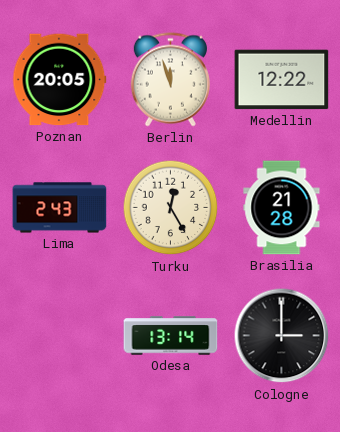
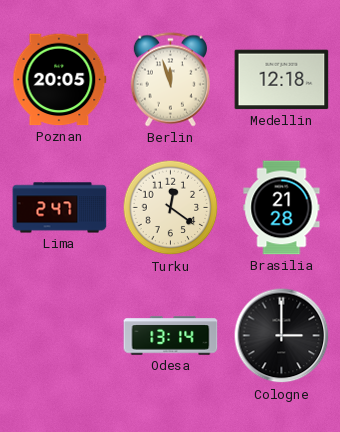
Medellin: 12:22 -> 12:18 (282, 80)
Lima: 2:43 -> 2:47 (60, 208)
Turku: 12:25 -> 12:21 (171, 208)
